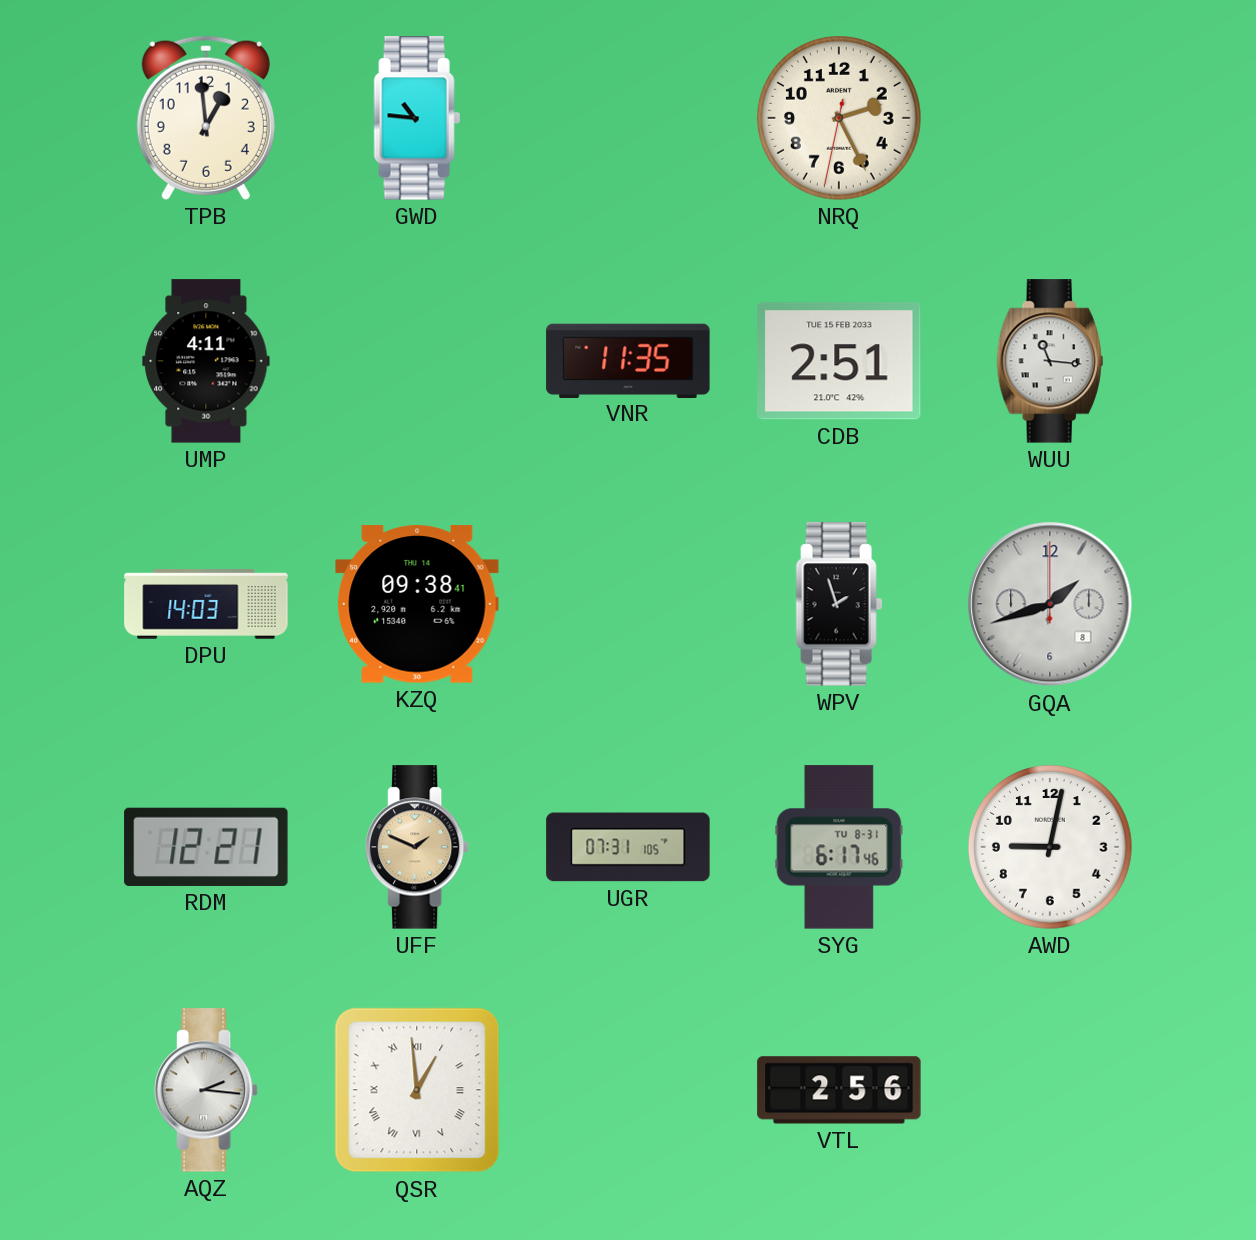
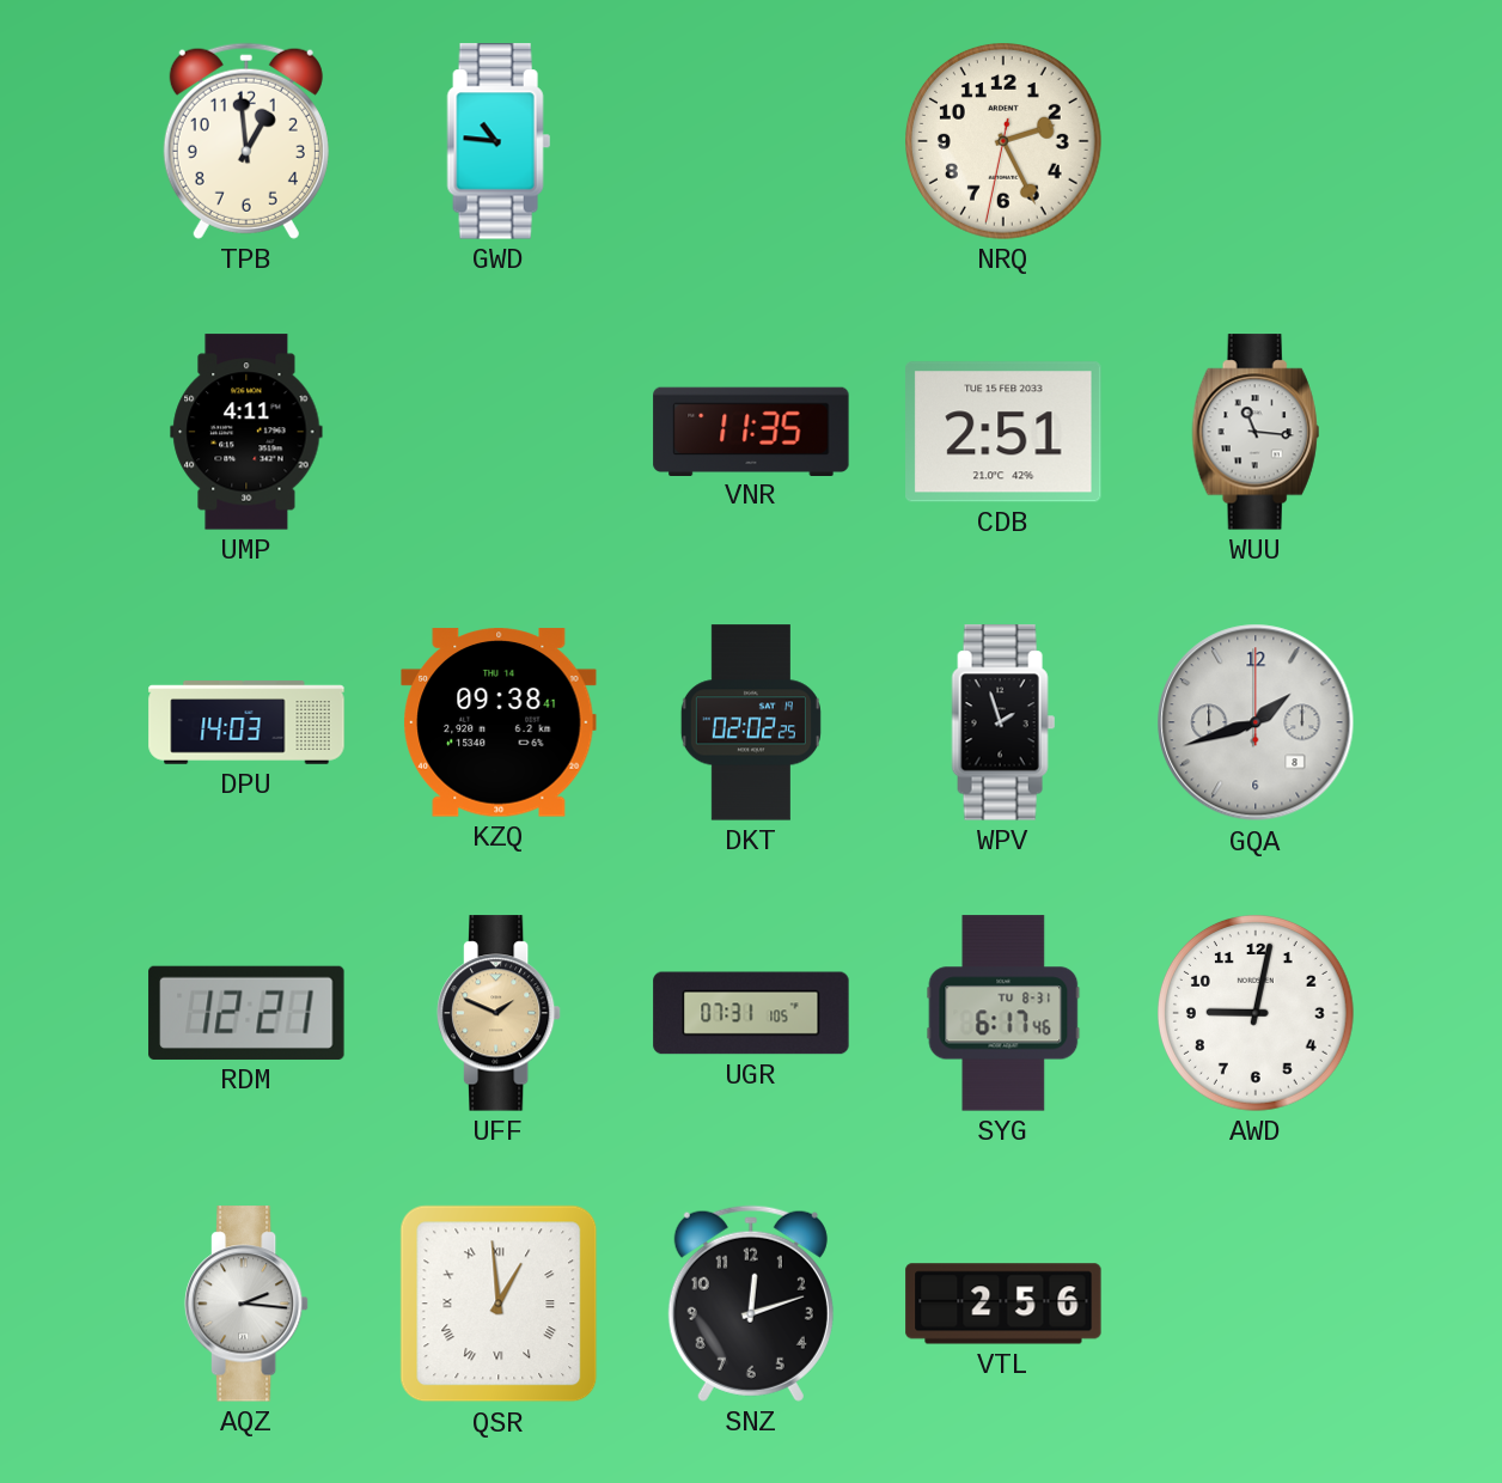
DKT: none -> 02:02 (751, 722)
SNZ: none -> 12:12 (751, 1304)
